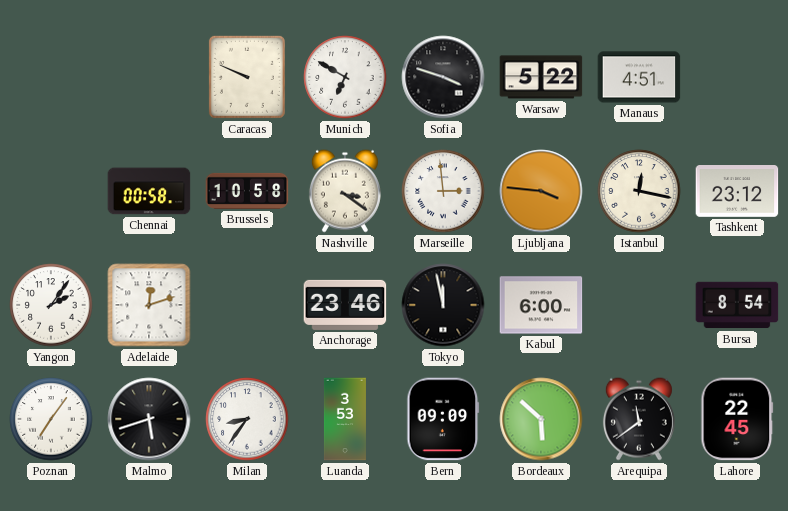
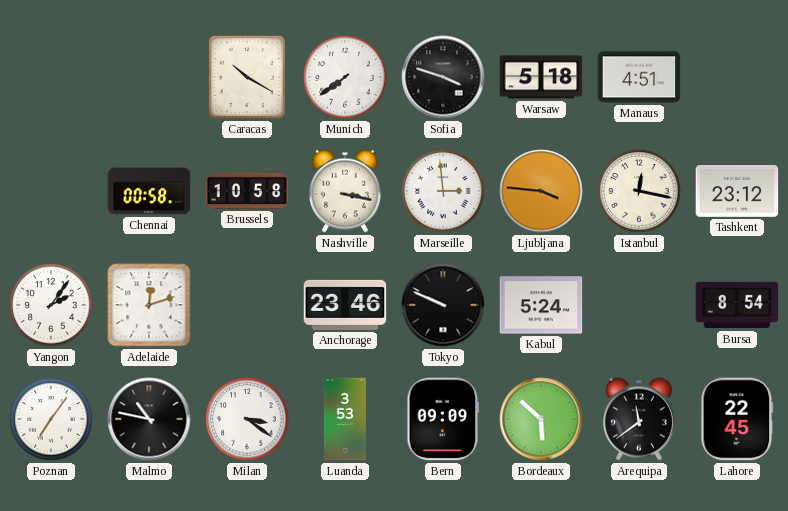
Caracas: 9:49 -> 10:20 (247, 77)
Munich: 6:50 -> 7:39 (345, 77)
Warsaw: 5:22 -> 5:18 (541, 77)
Nashville: 3:21 -> 3:17 (345, 191)
Tokyo: 11:58 -> 9:49 (443, 305)
Kabul: 6:00 -> 5:24 (541, 305)
Malmo: 5:42 -> 10:47 (149, 419)
Milan: 8:36 -> 3:21 (247, 419)
